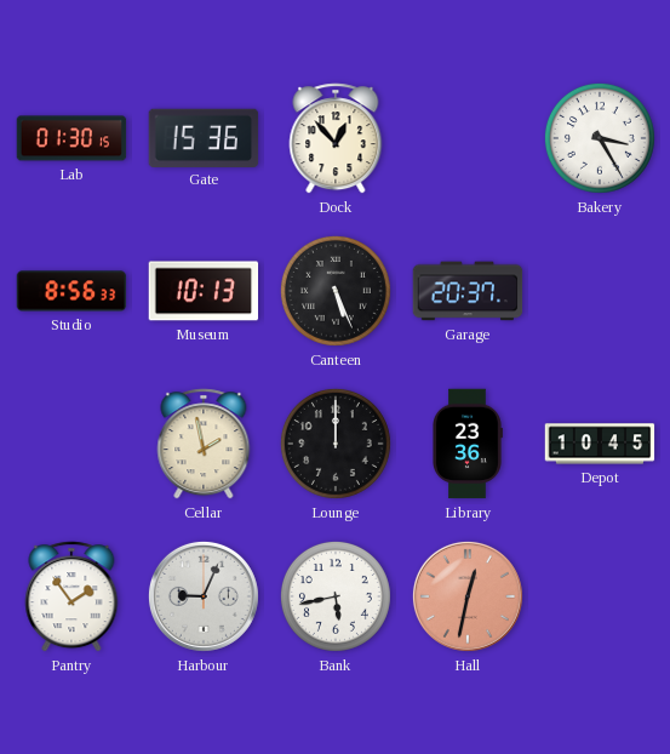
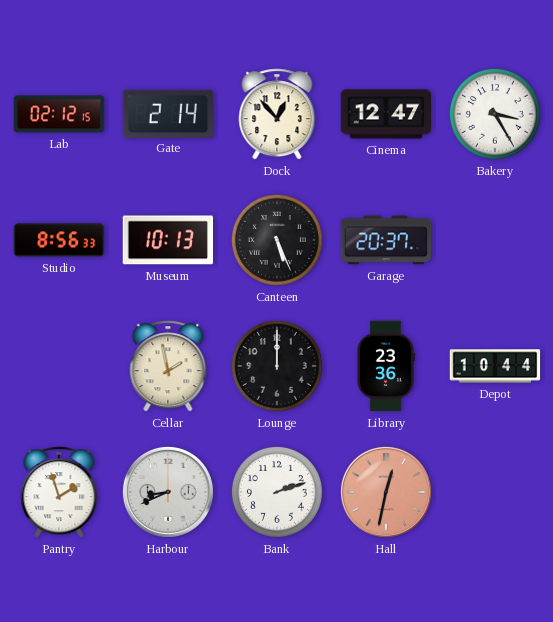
Lab: 01:30 -> 02:12 (59, 114)
Gate: 15:36 -> 2:14 (168, 113)
Cinema: none -> 12:47 (386, 114)
Depot: 10:45 -> 10:44 (495, 366)
Pantry: 1:54 -> 1:57 (59, 492)
Harbour: 9:04 -> 8:41 (168, 492)
Bank: 5:43 -> 2:12 (277, 492)
